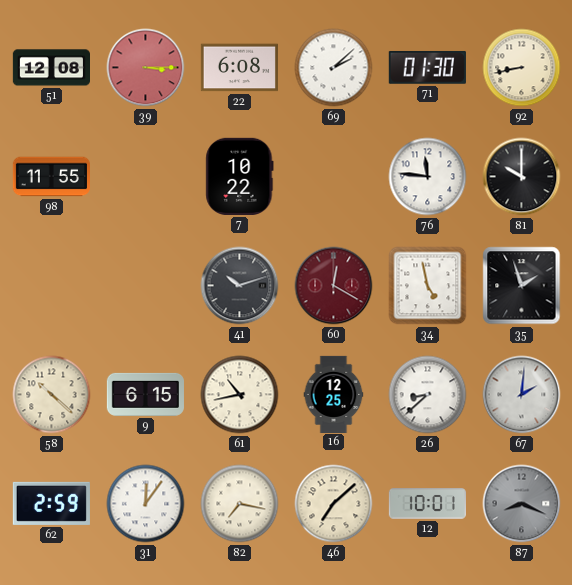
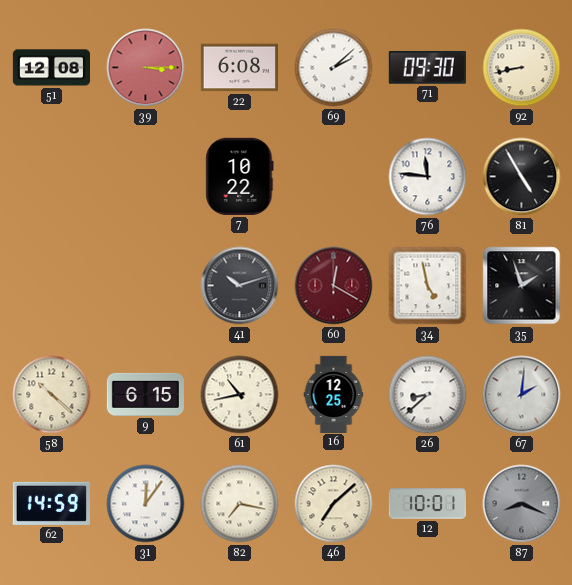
71: 01:30 -> 09:30 (427, 67)
98: 11:55 -> none (51, 177)
81: 10:00 -> 4:55 (522, 177)
62: 2:59 -> 14:59 (51, 503)
